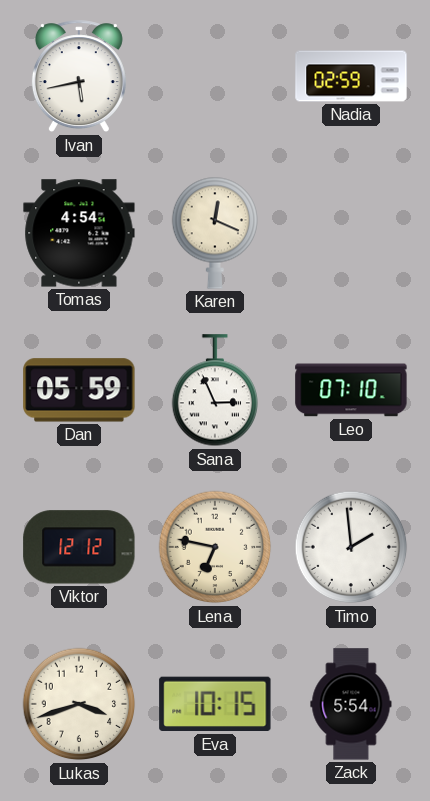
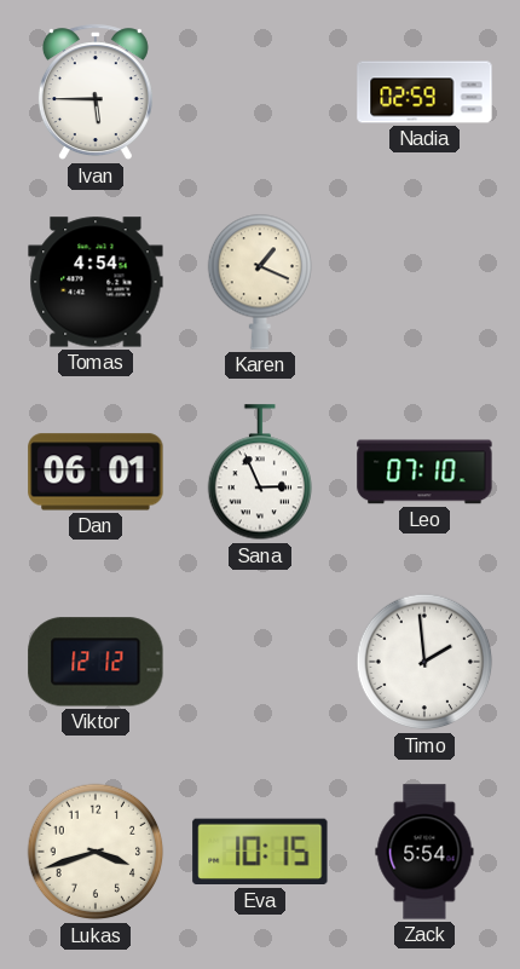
Ivan: 5:43 -> 5:45 (96, 93)
Karen: 12:19 -> 1:19 (259, 282)
Dan: 05:59 -> 06:01 (96, 472)
Lena: 6:47 -> none (215, 547)
